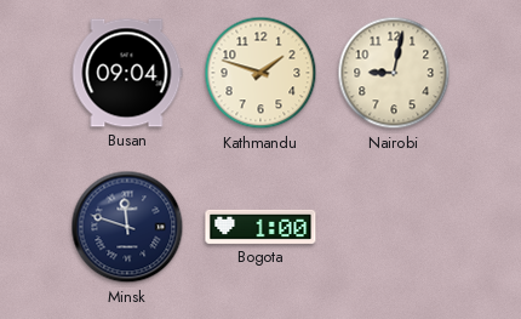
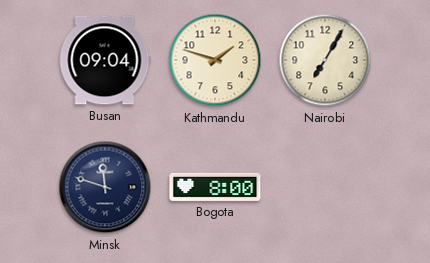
Nairobi: 9:02 -> 7:05 (325, 60)
Bogota: 1:00 -> 8:00 (215, 187)
